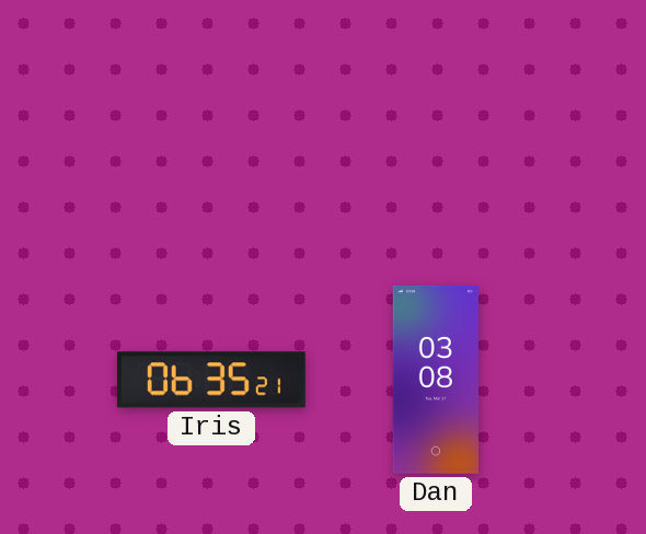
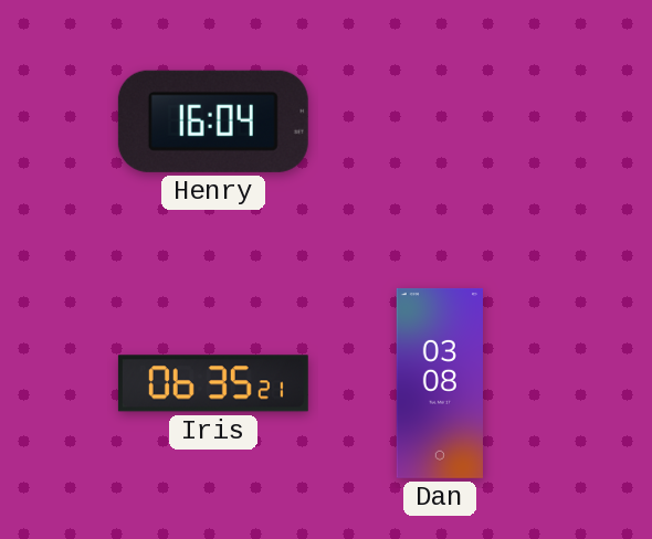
Henry: none -> 16:04 (213, 121)
